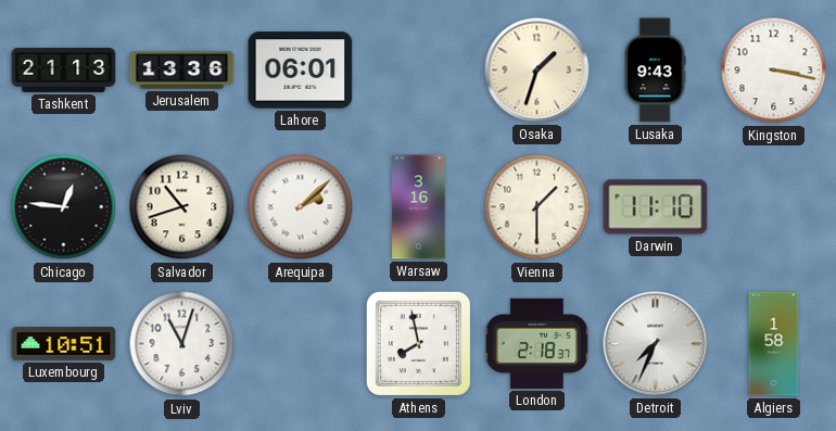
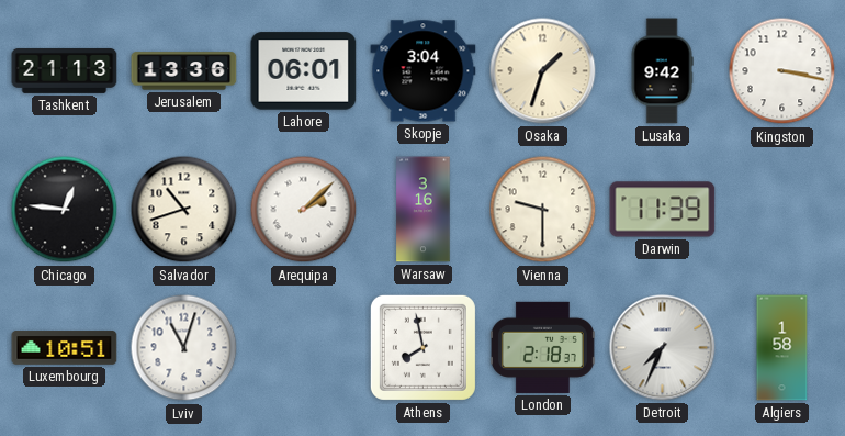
Skopje: none -> 3:04 (424, 71)
Lusaka: 9:43 -> 9:42 (662, 71)
Vienna: 1:30 -> 9:30 (543, 210)
Darwin: 11:10 -> 11:39 (663, 210)
